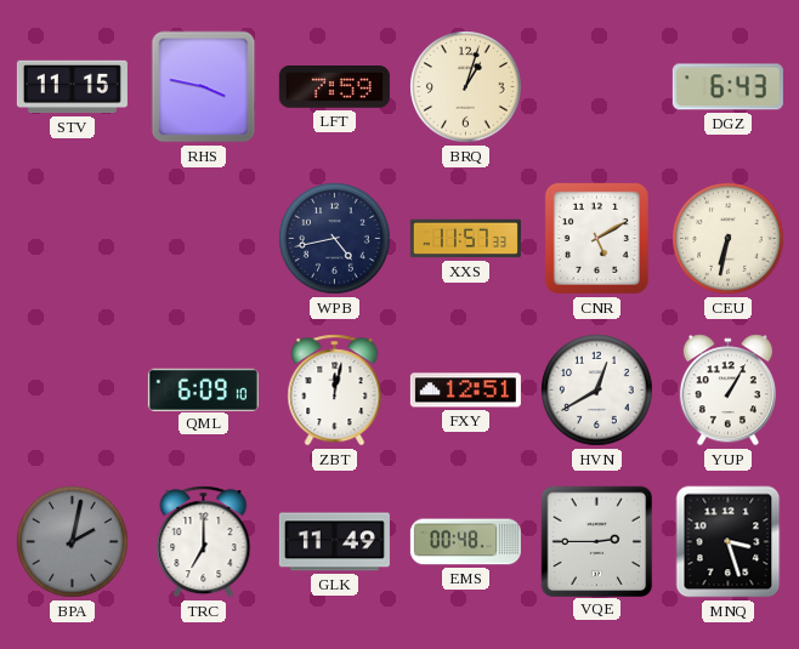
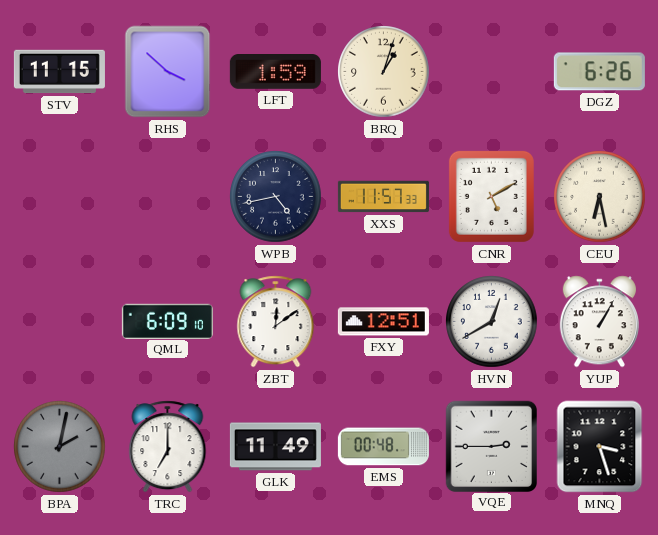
RHS: 3:47 -> 3:52 (168, 72)
LFT: 7:59 -> 1:59 (275, 72)
DGZ: 6:43 -> 6:26 (599, 72)
CEU: 6:32 -> 6:28 (600, 197)
ZBT: 12:02 -> 12:09 (276, 322)
